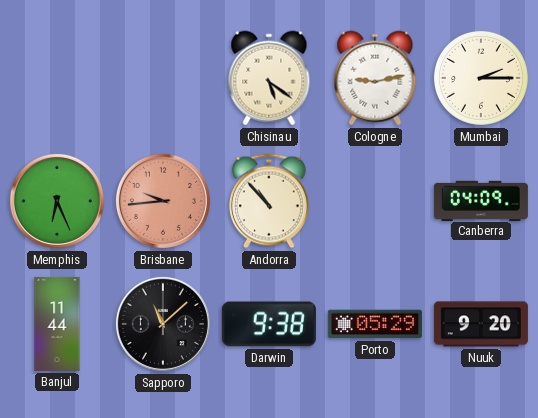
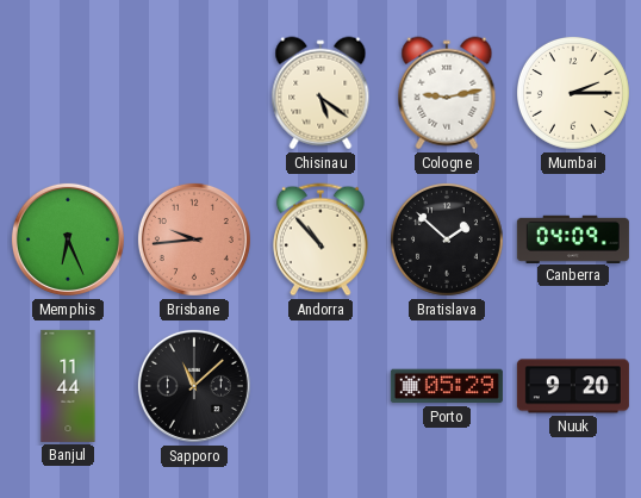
Bratislava: none -> 1:52 (447, 239)
Darwin: 9:38 -> none (269, 324)
